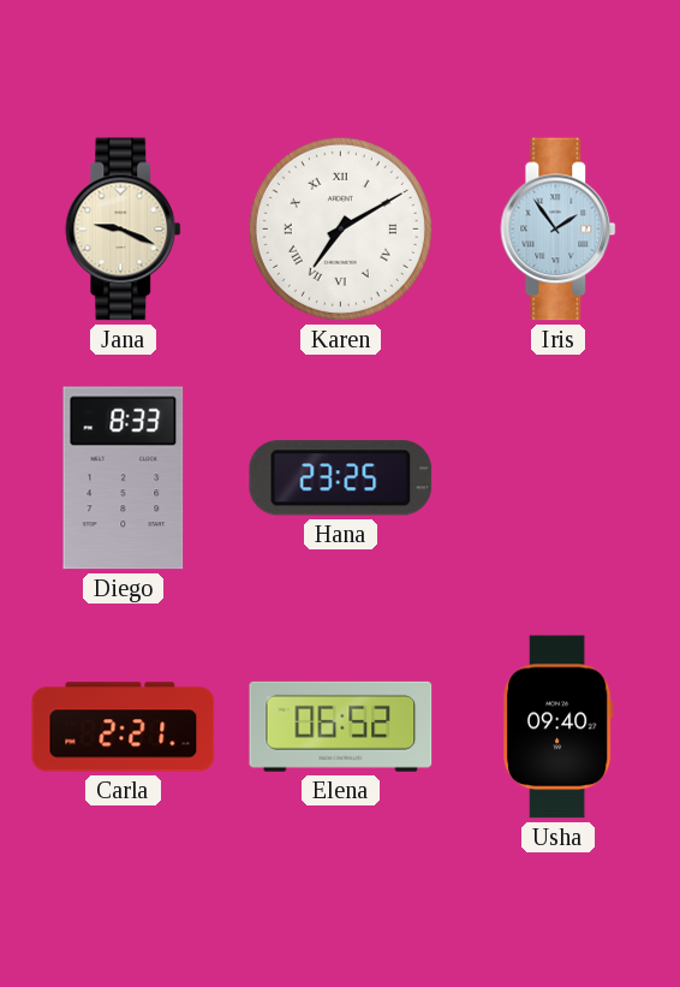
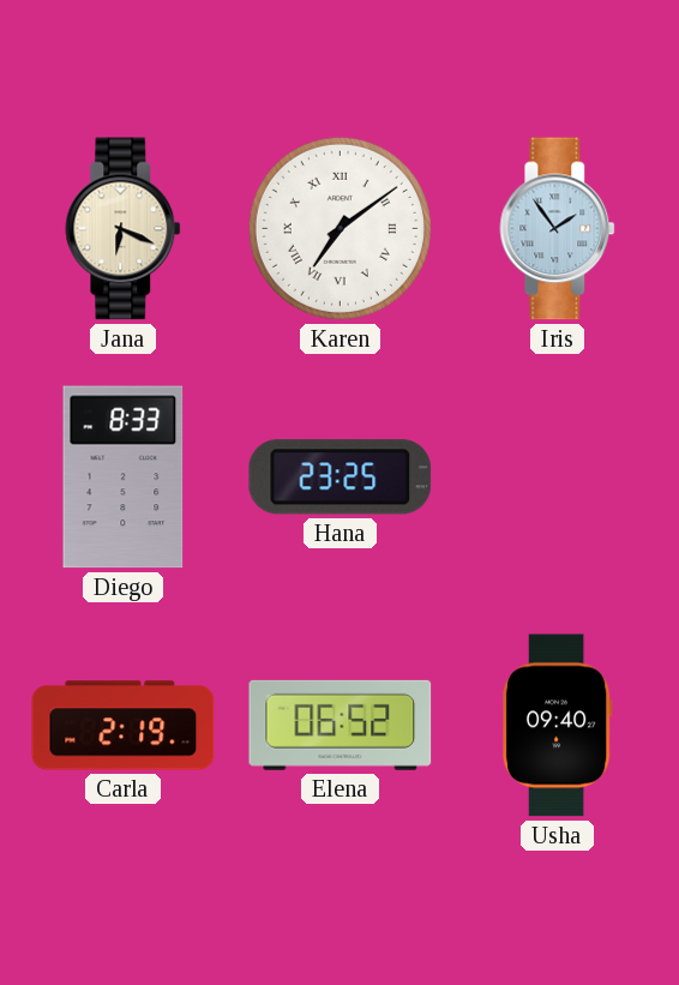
Jana: 9:19 -> 6:19 (124, 229)
Karen: 7:10 -> 7:09 (339, 228)
Carla: 2:21 -> 2:19 (124, 726)
